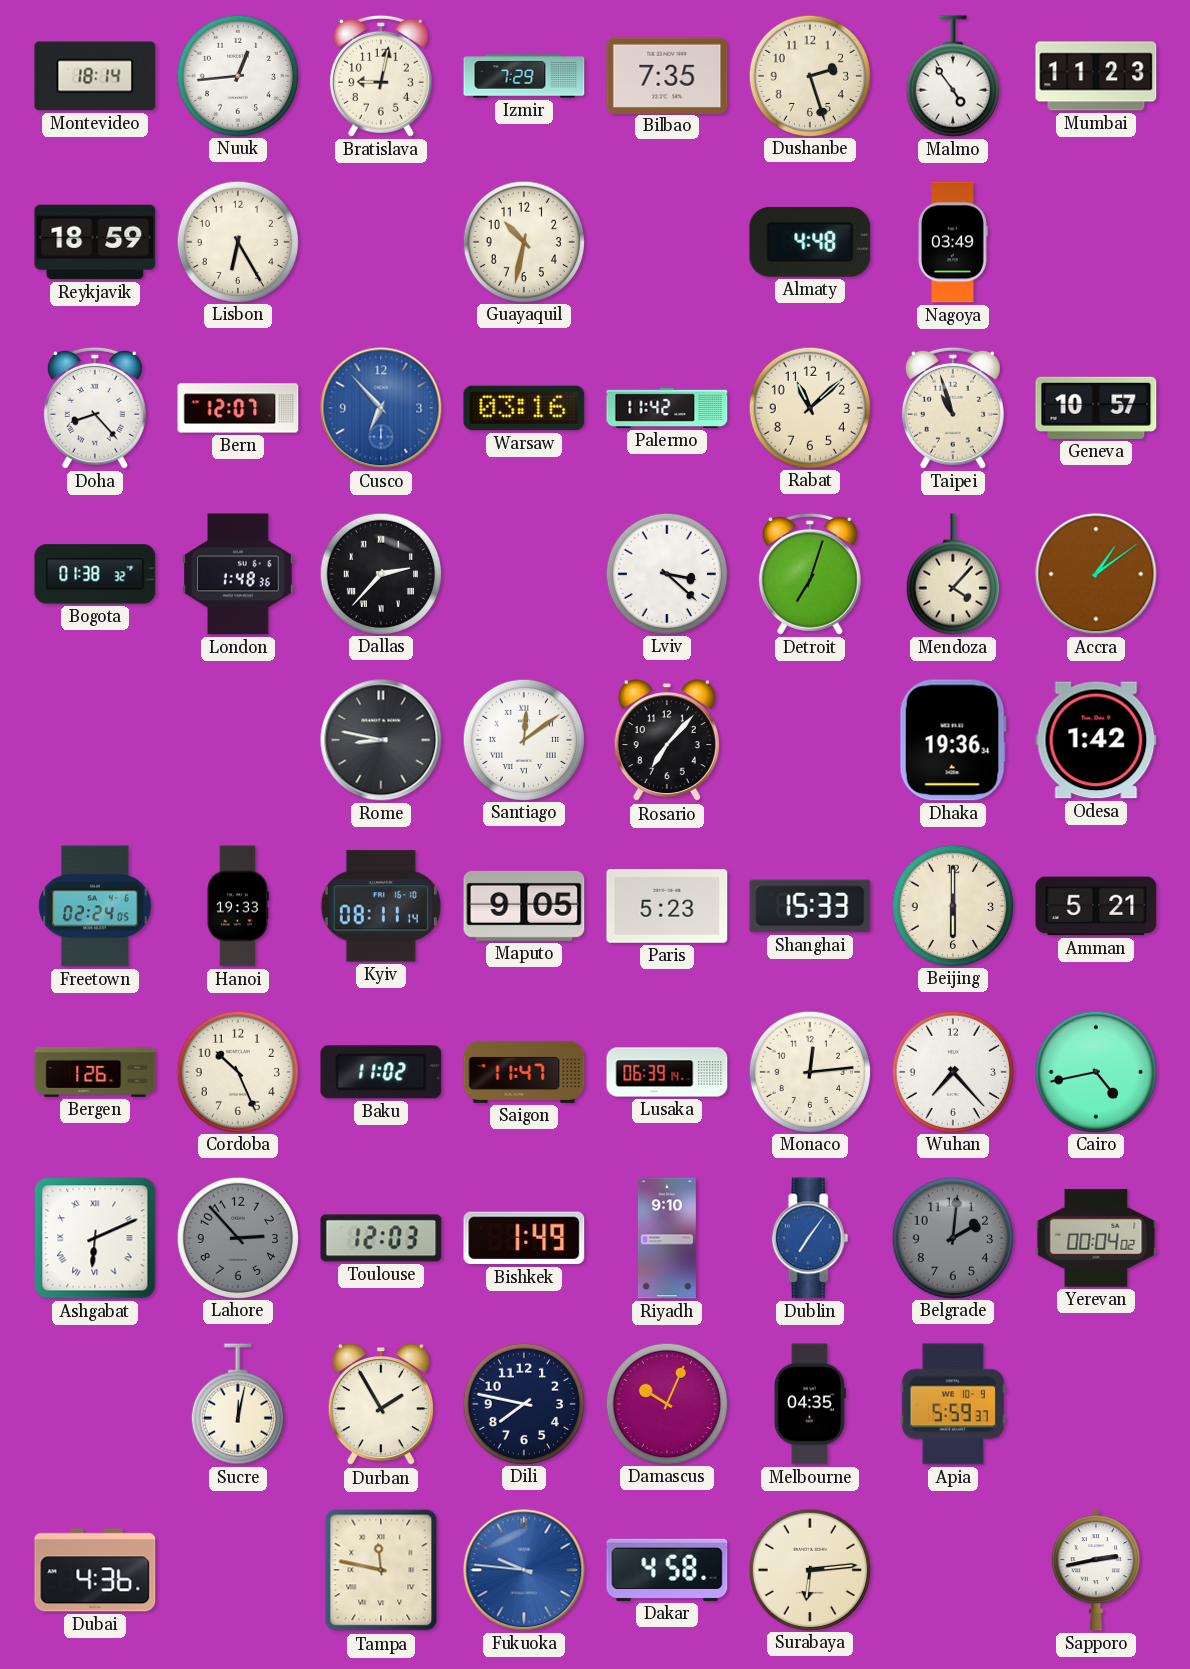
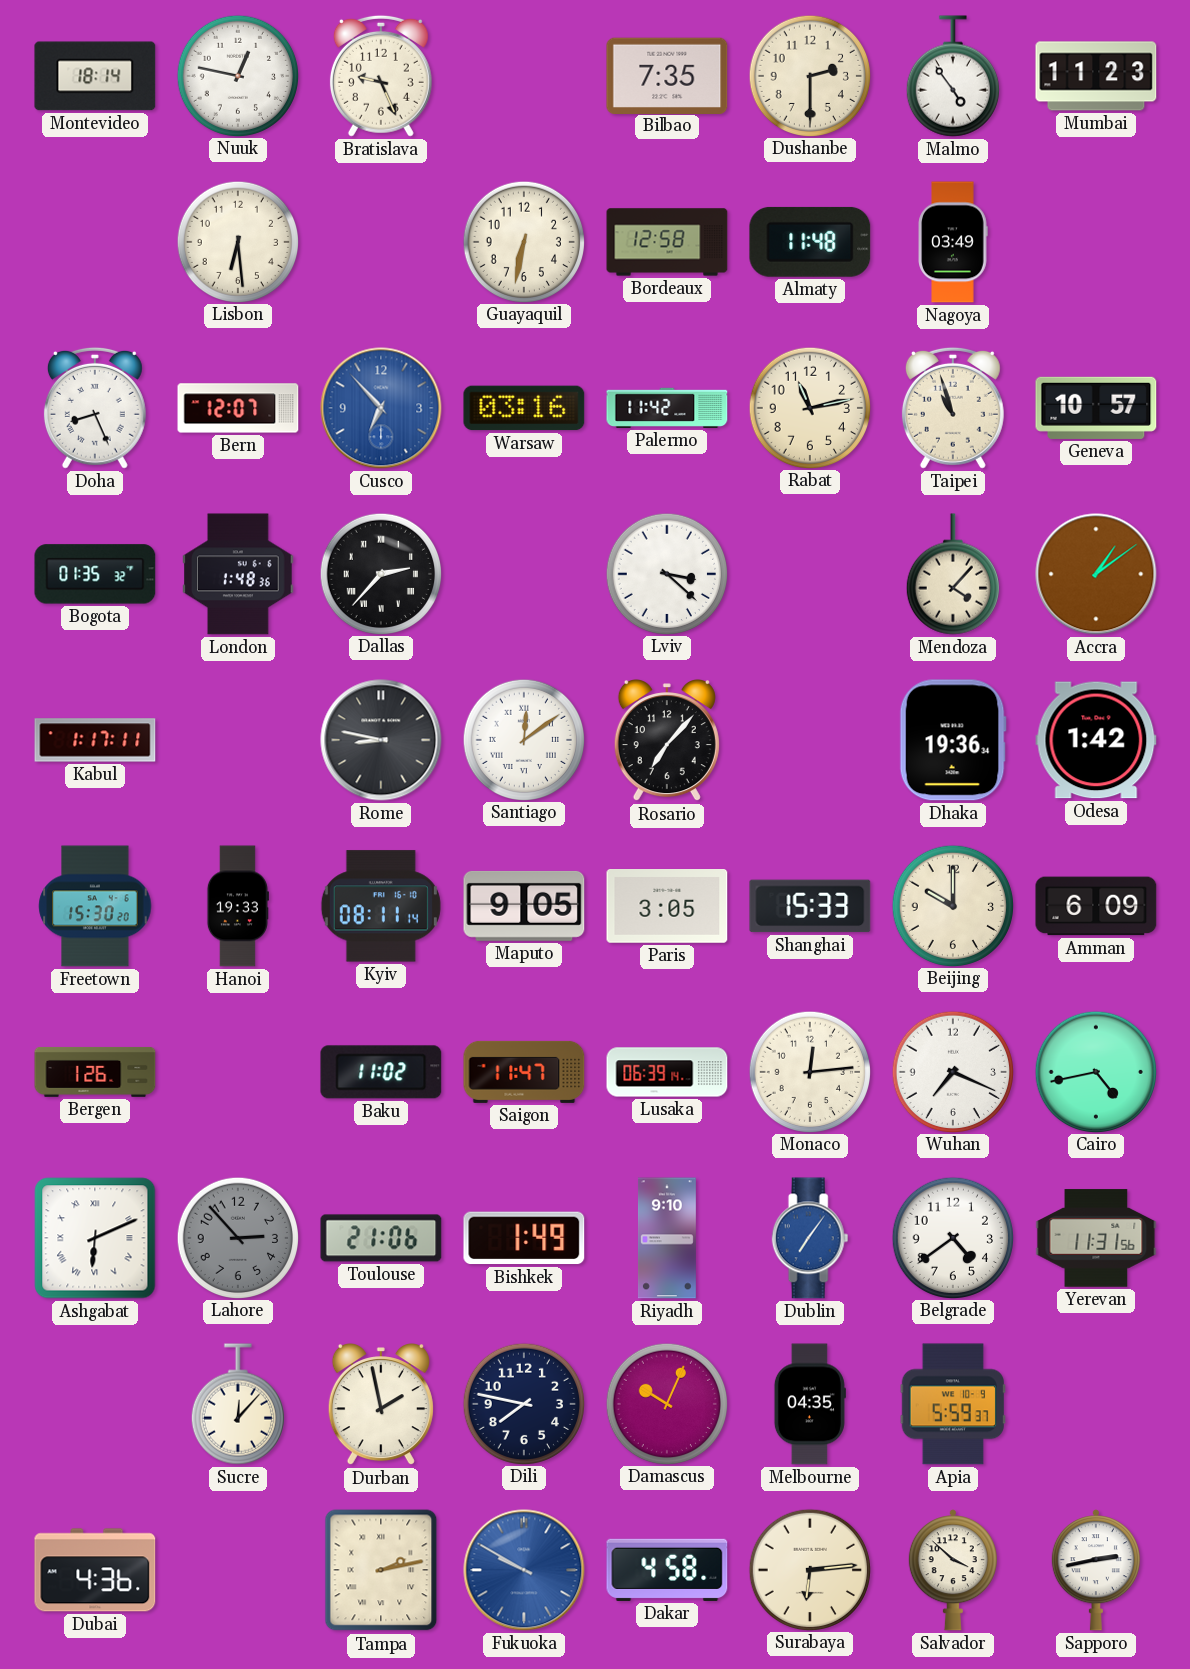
Nuuk: 12:44 -> 12:47 (237, 75)
Bratislava: 9:02 -> 9:26 (381, 76)
Izmir: 7:29 -> none (524, 76)
Dushanbe: 2:27 -> 2:30 (809, 75)
Reykjavik: 18:59 -> none (95, 242)
Lisbon: 6:25 -> 6:29 (237, 241)
Guayaquil: 10:32 -> 6:32 (523, 241)
Bordeaux: none -> 12:58 (667, 242)
Almaty: 4:48 -> 11:48 (810, 242)
Doha: 8:23 -> 8:26 (95, 408)
Rabat: 11:08 -> 11:13 (809, 407)
Bogota: 01:38 -> 01:35 (95, 574)
Detroit: 7:03 -> none (810, 574)
Kabul: none -> 1:17 (95, 740)
Freetown: 02:24 -> 15:30 (95, 906)
Paris: 5:23 -> 3:05 (667, 907)
Beijing: 6:00 -> 10:00 (952, 905)
Amman: 5:21 -> 6:09 (1096, 906)
Cordoba: 10:26 -> none (237, 1071)
Wuhan: 7:23 -> 7:19 (952, 1071)
Toulouse: 12:03 -> 21:06 (381, 1238)
Belgrade: 2:01 -> 4:39 (952, 1237)
Belgrade dial: grey -> white (952, 1237)
Yerevan: 00:04 -> 11:31 (1096, 1238)
Sucre: 12:02 -> 12:07 (238, 1404)
Durban: 1:55 -> 1:58 (381, 1405)
Tampa: 11:47 -> 2:13 (381, 1570)
Fukuoka: 9:46 -> 9:50 (524, 1570)
Salvador: none -> 3:52 (953, 1570)
